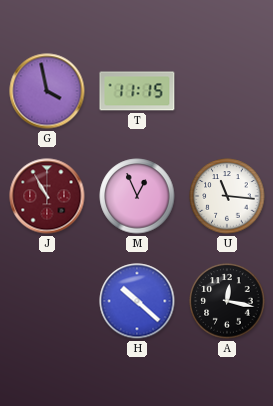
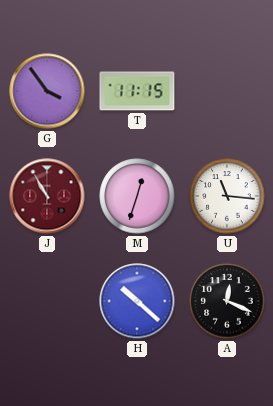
G: 3:58 -> 3:54 (47, 91)
M: 12:56 -> 12:33 (137, 196)
A: 12:17 -> 12:19 (227, 301)
